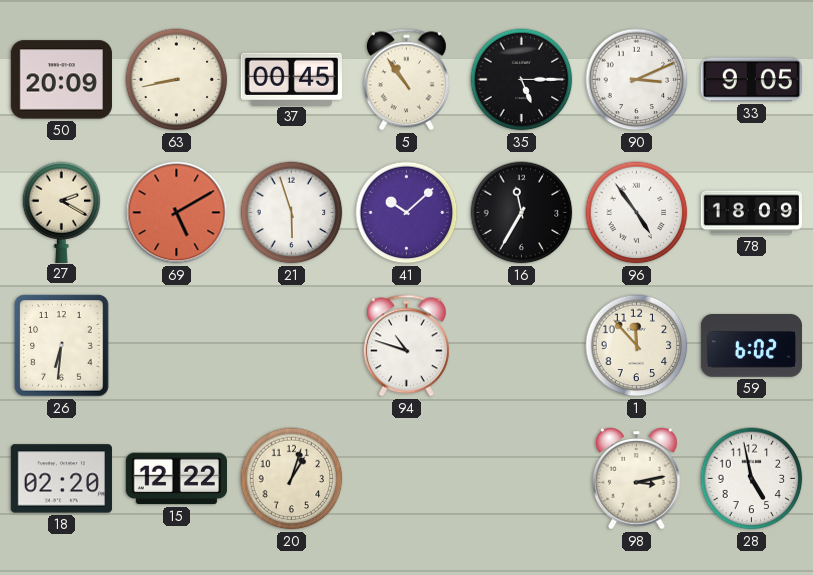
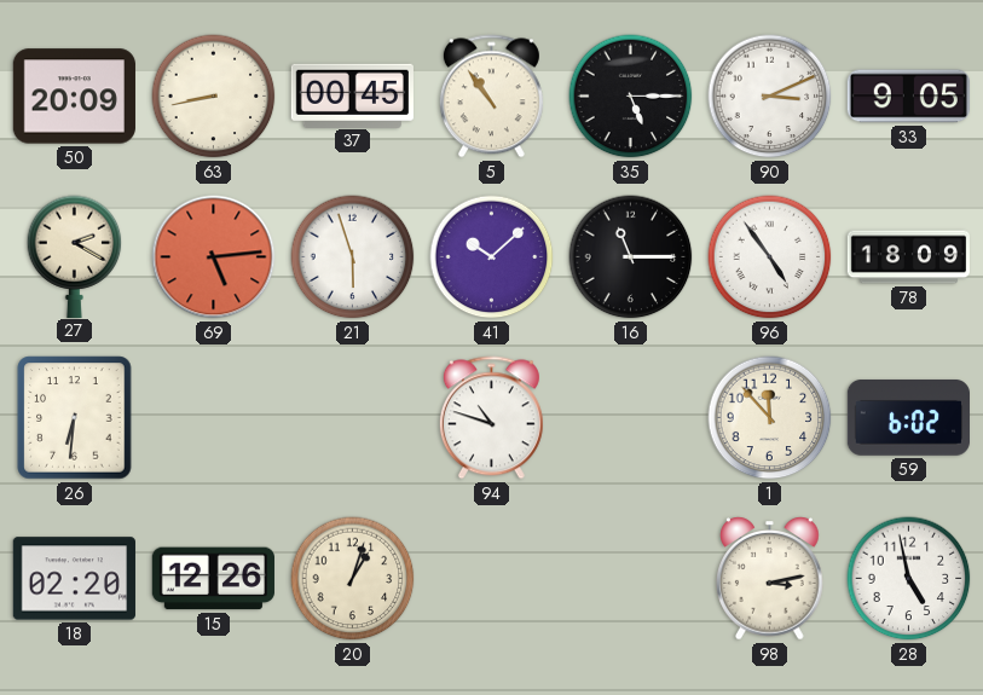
69: 5:10 -> 5:14 (214, 257)
16: 11:35 -> 11:15 (631, 257)
15: 12:22 -> 12:26 (213, 579)
